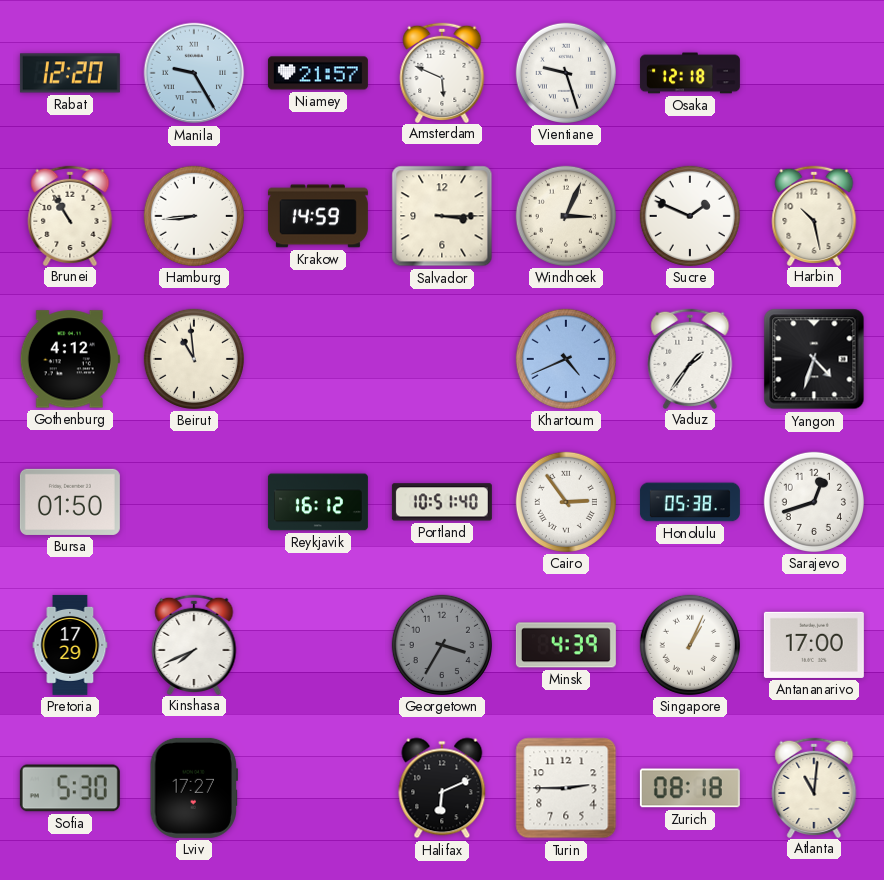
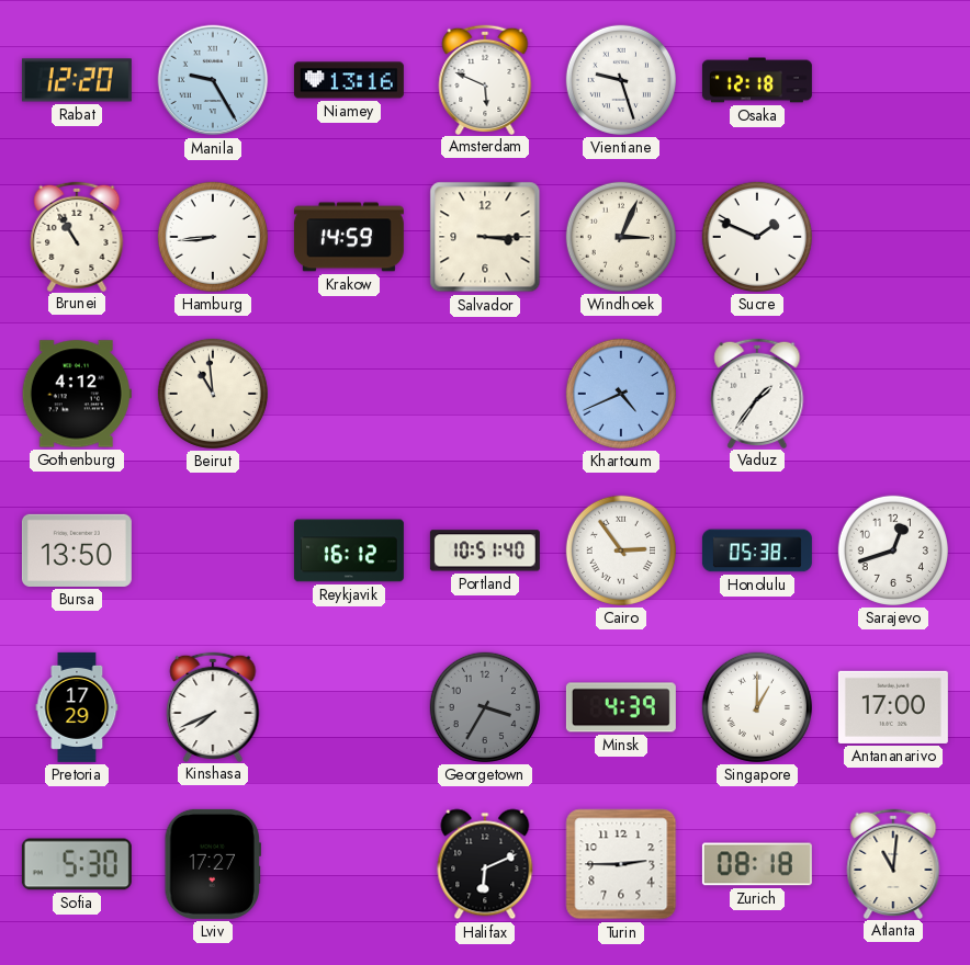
Niamey: 21:57 -> 13:16 (349, 80)
Harbin: 10:28 -> none (814, 215)
Yangon: 4:33 -> none (814, 359)
Bursa: 01:50 -> 13:50 (77, 550)
Singapore: 1:04 -> 1:00 (757, 707)
